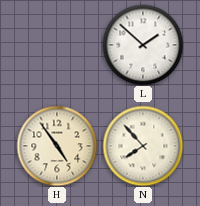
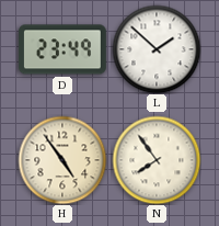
D: none -> 23:49 (64, 49)
N: 7:53 -> 7:54 (157, 160)
